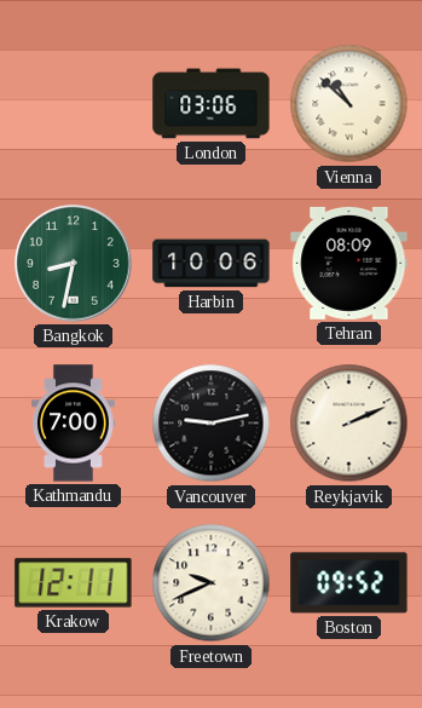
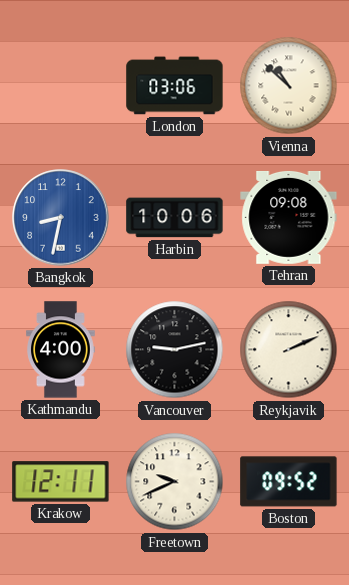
Bangkok dial: green -> blue (61, 218)
Tehran: 08:09 -> 09:08 (289, 217)
Kathmandu: 7:00 -> 4:00 (61, 350)
